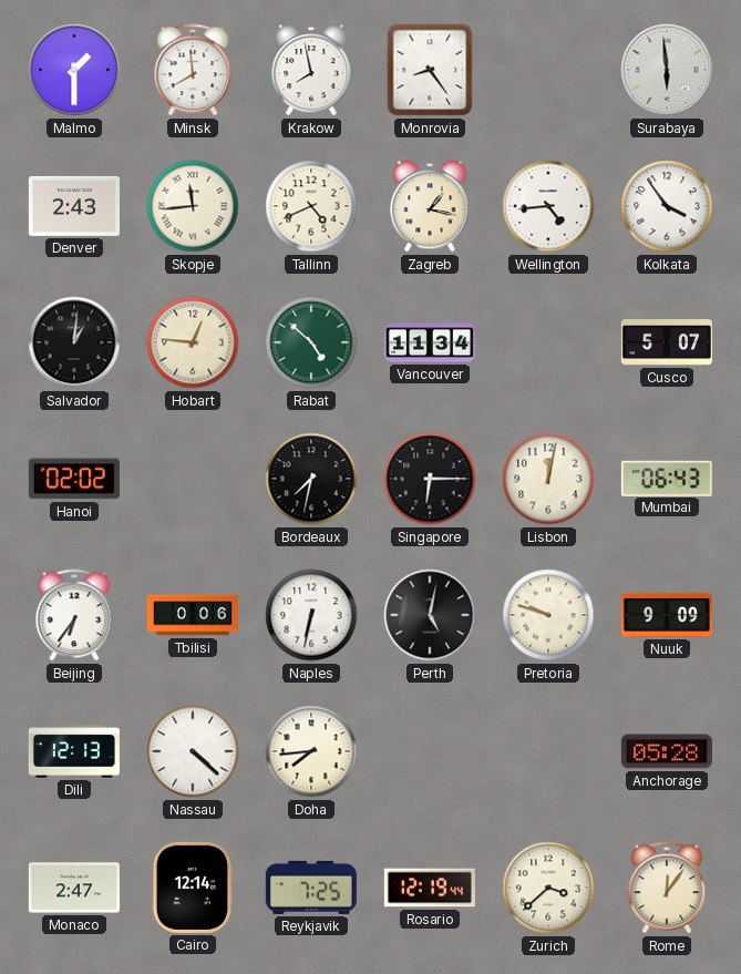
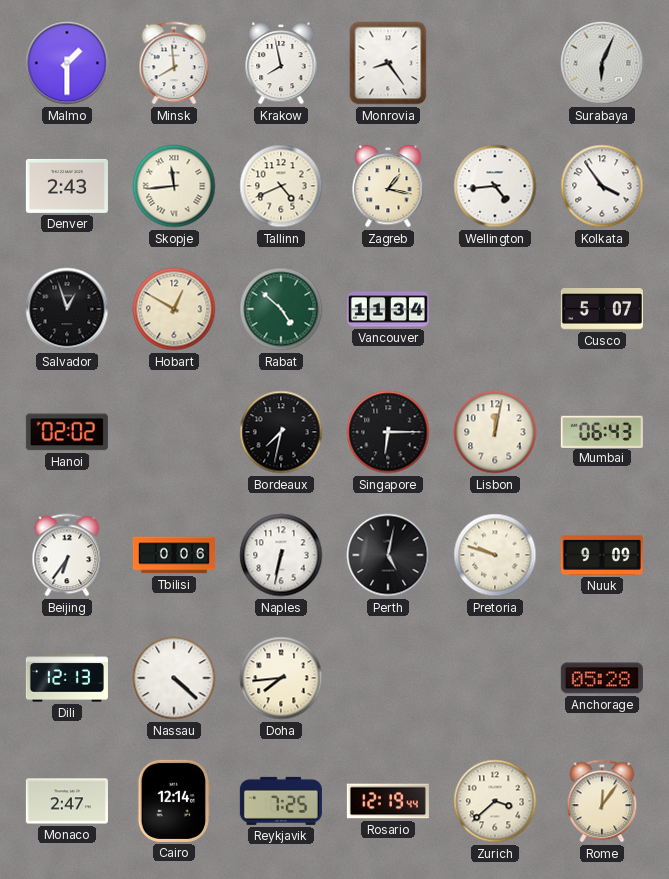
Surabaya: 5:59 -> 6:04 (602, 63)
Salvador: 1:01 -> 12:57 (67, 309)
Hobart: 12:46 -> 12:50 (174, 309)
